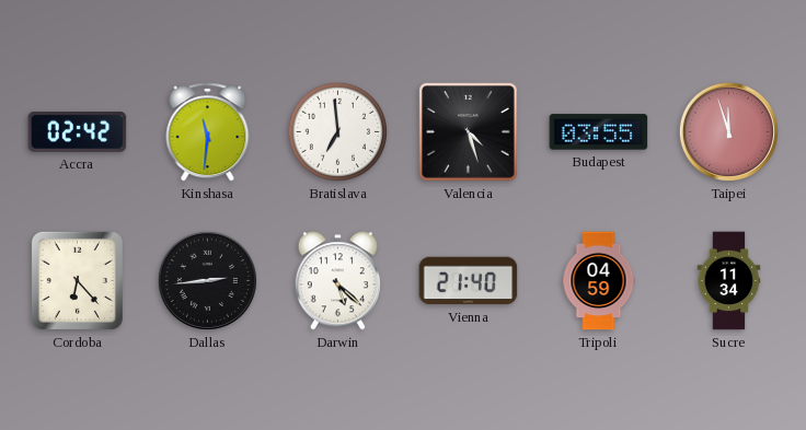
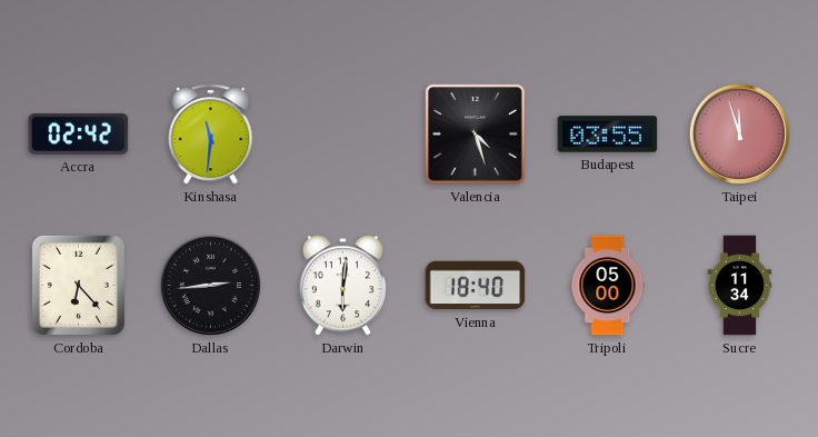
Bratislava: 6:59 -> none (337, 131)
Darwin: 5:22 -> 6:01 (342, 286)
Vienna: 21:40 -> 18:40 (476, 286)
Tripoli: 04:59 -> 05:00 (608, 286)
